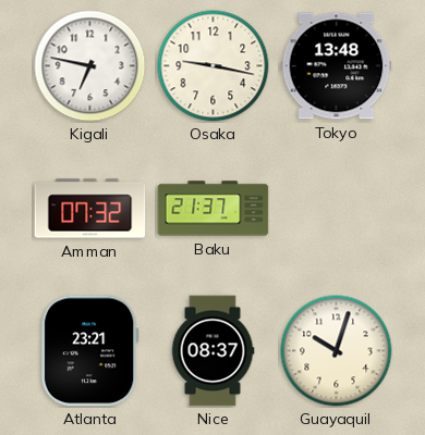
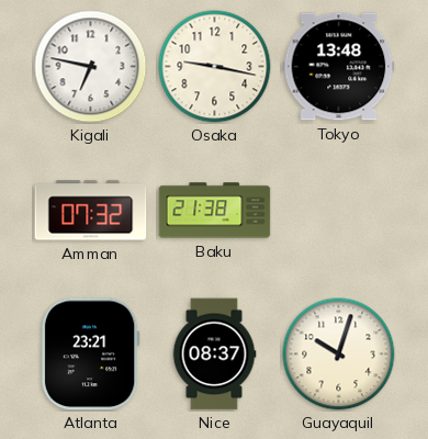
Baku: 21:37 -> 21:38 (215, 211)
